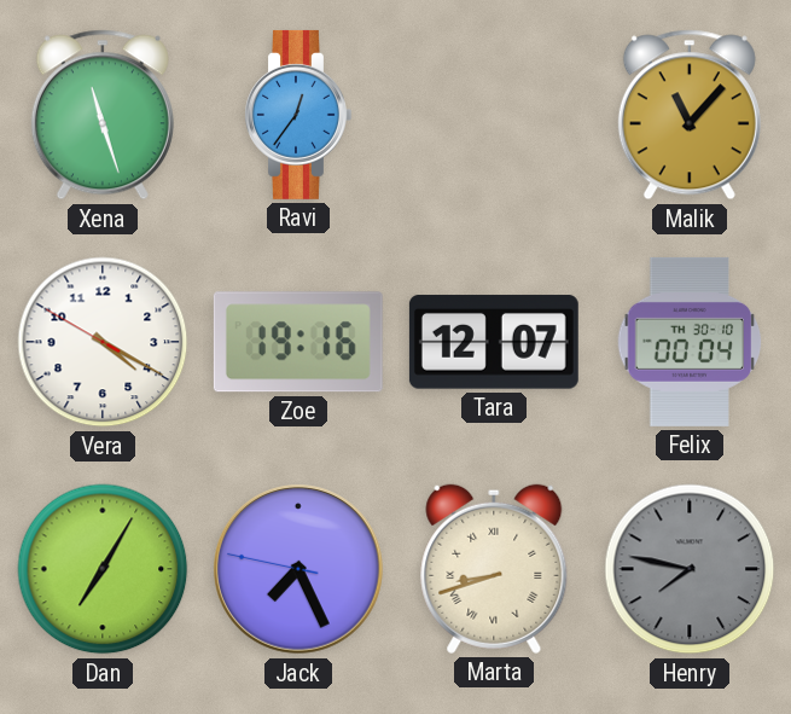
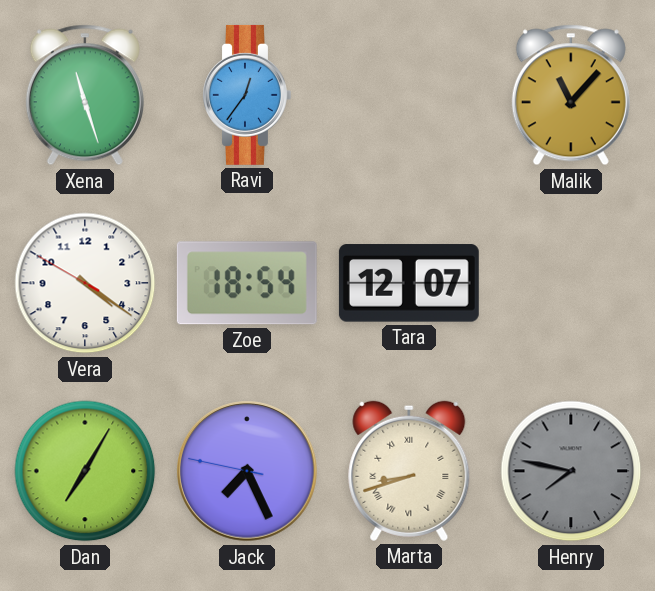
Vera: 4:19 -> 4:20 (85, 283)
Zoe: 19:16 -> 18:54 (247, 283)
Felix: 00:04 -> none (690, 342)
